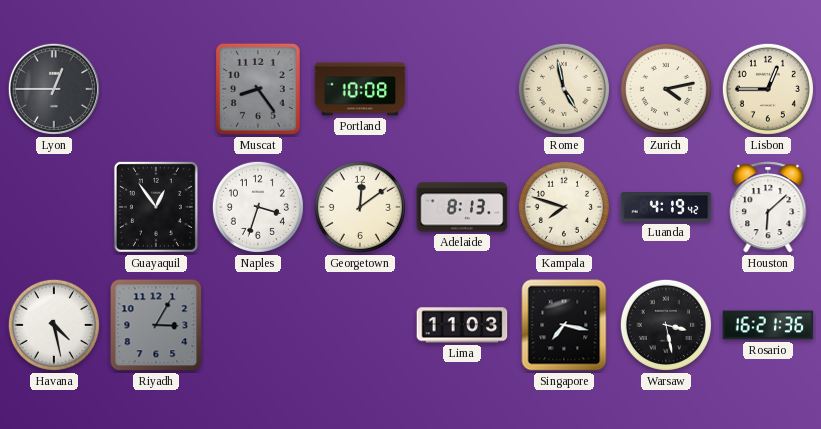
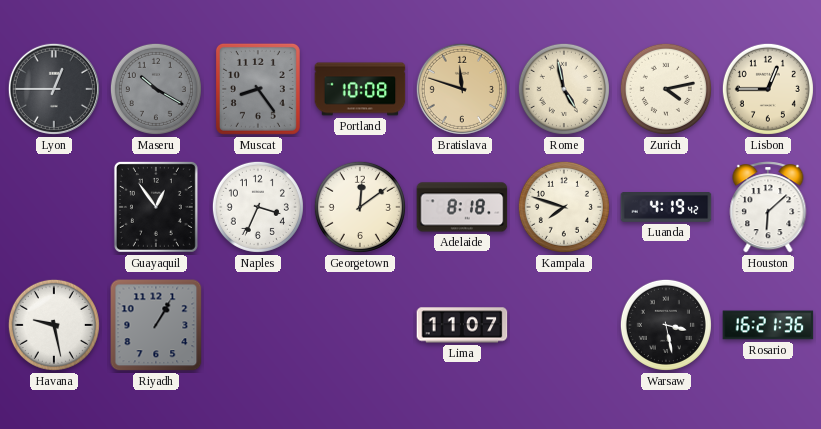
Maseru: none -> 10:20 (156, 89)
Bratislava: none -> 11:48 (462, 89)
Naples: 3:33 -> 3:34 (258, 207)
Adelaide: 8:13 -> 8:18 (462, 207)
Havana: 4:28 -> 9:28 (54, 325)
Riyadh: 3:05 -> 1:05 (156, 325)
Lima: 11:03 -> 11:07 (462, 325)
Singapore: 7:17 -> none (564, 325)
